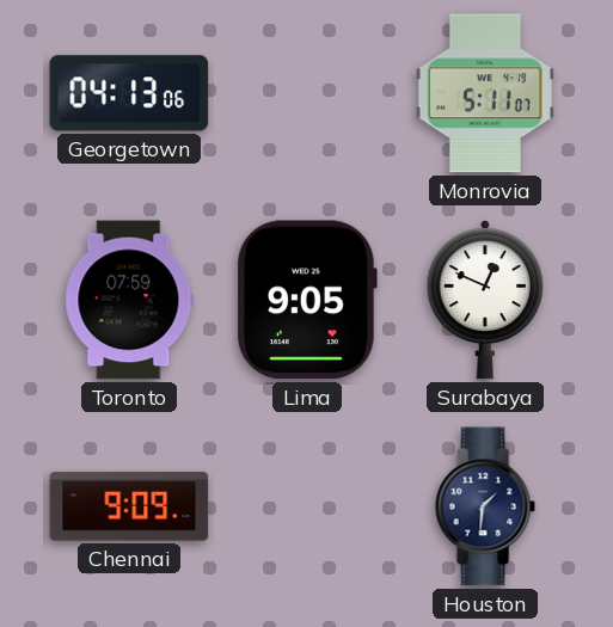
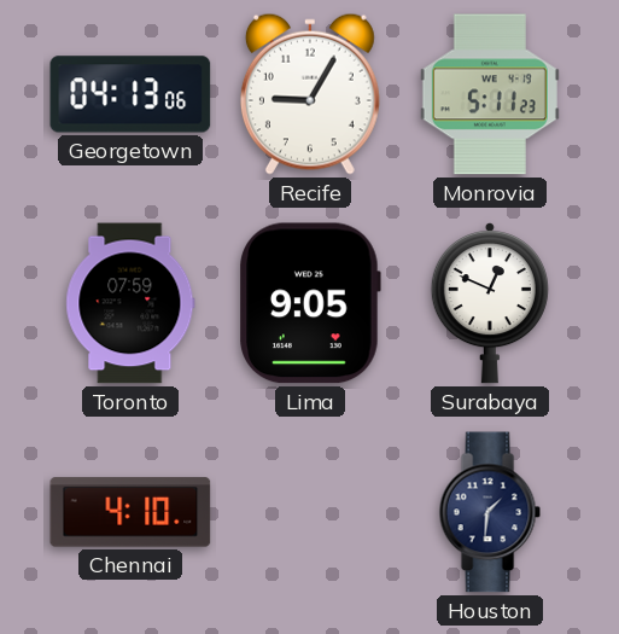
Recife: none -> 9:05 (310, 94)
Monrovia: 5:11:07 -> 5:11:23 (490, 94)
Chennai: 9:09 -> 4:10 (130, 512)
